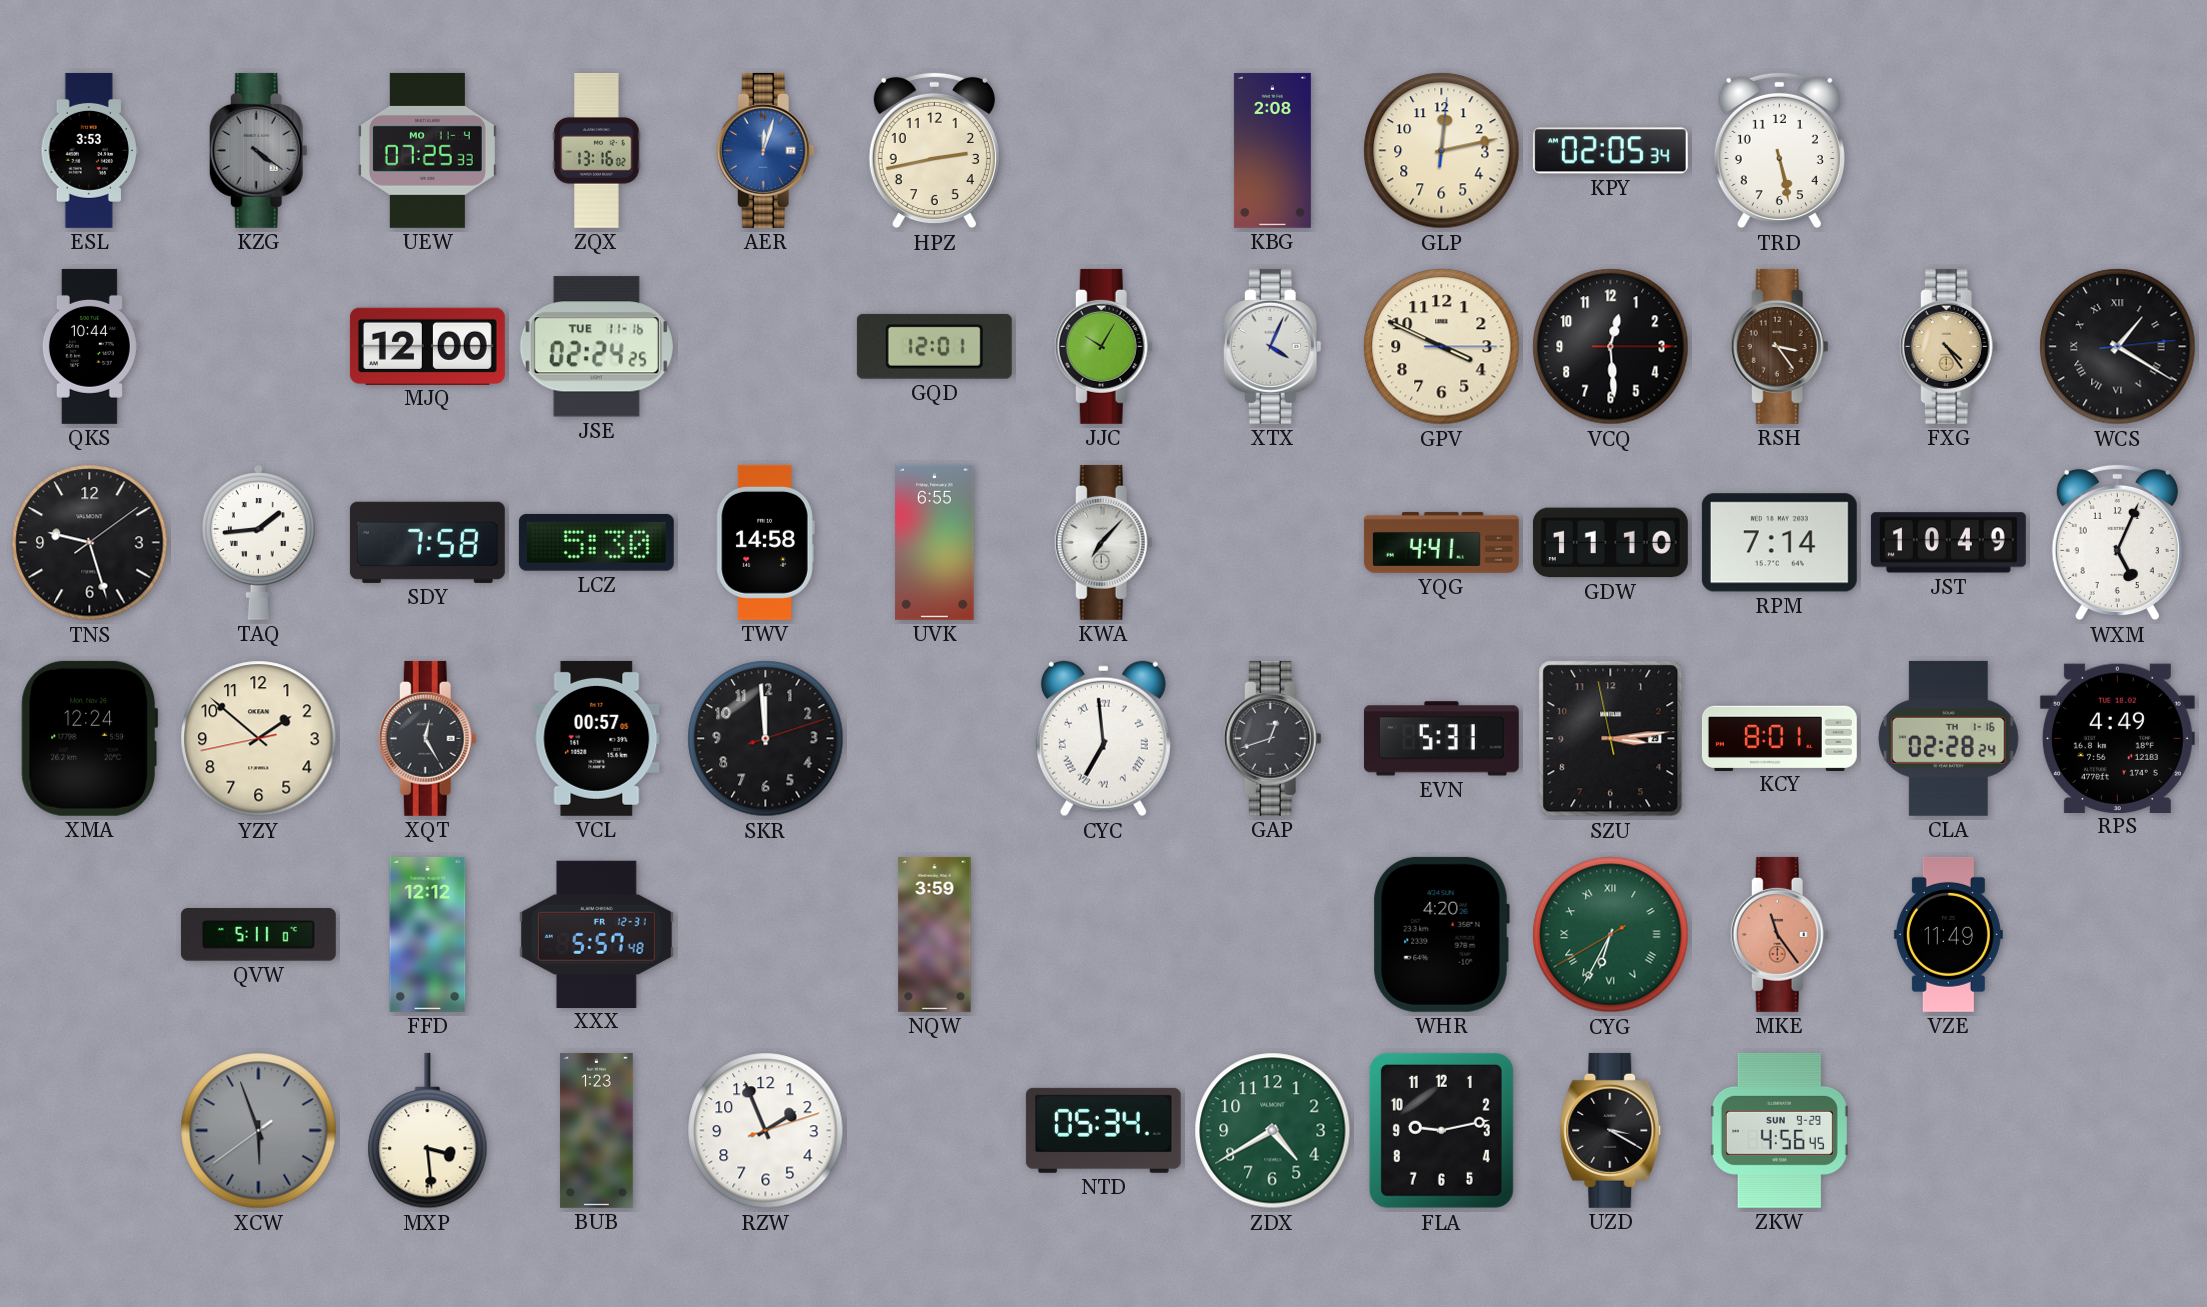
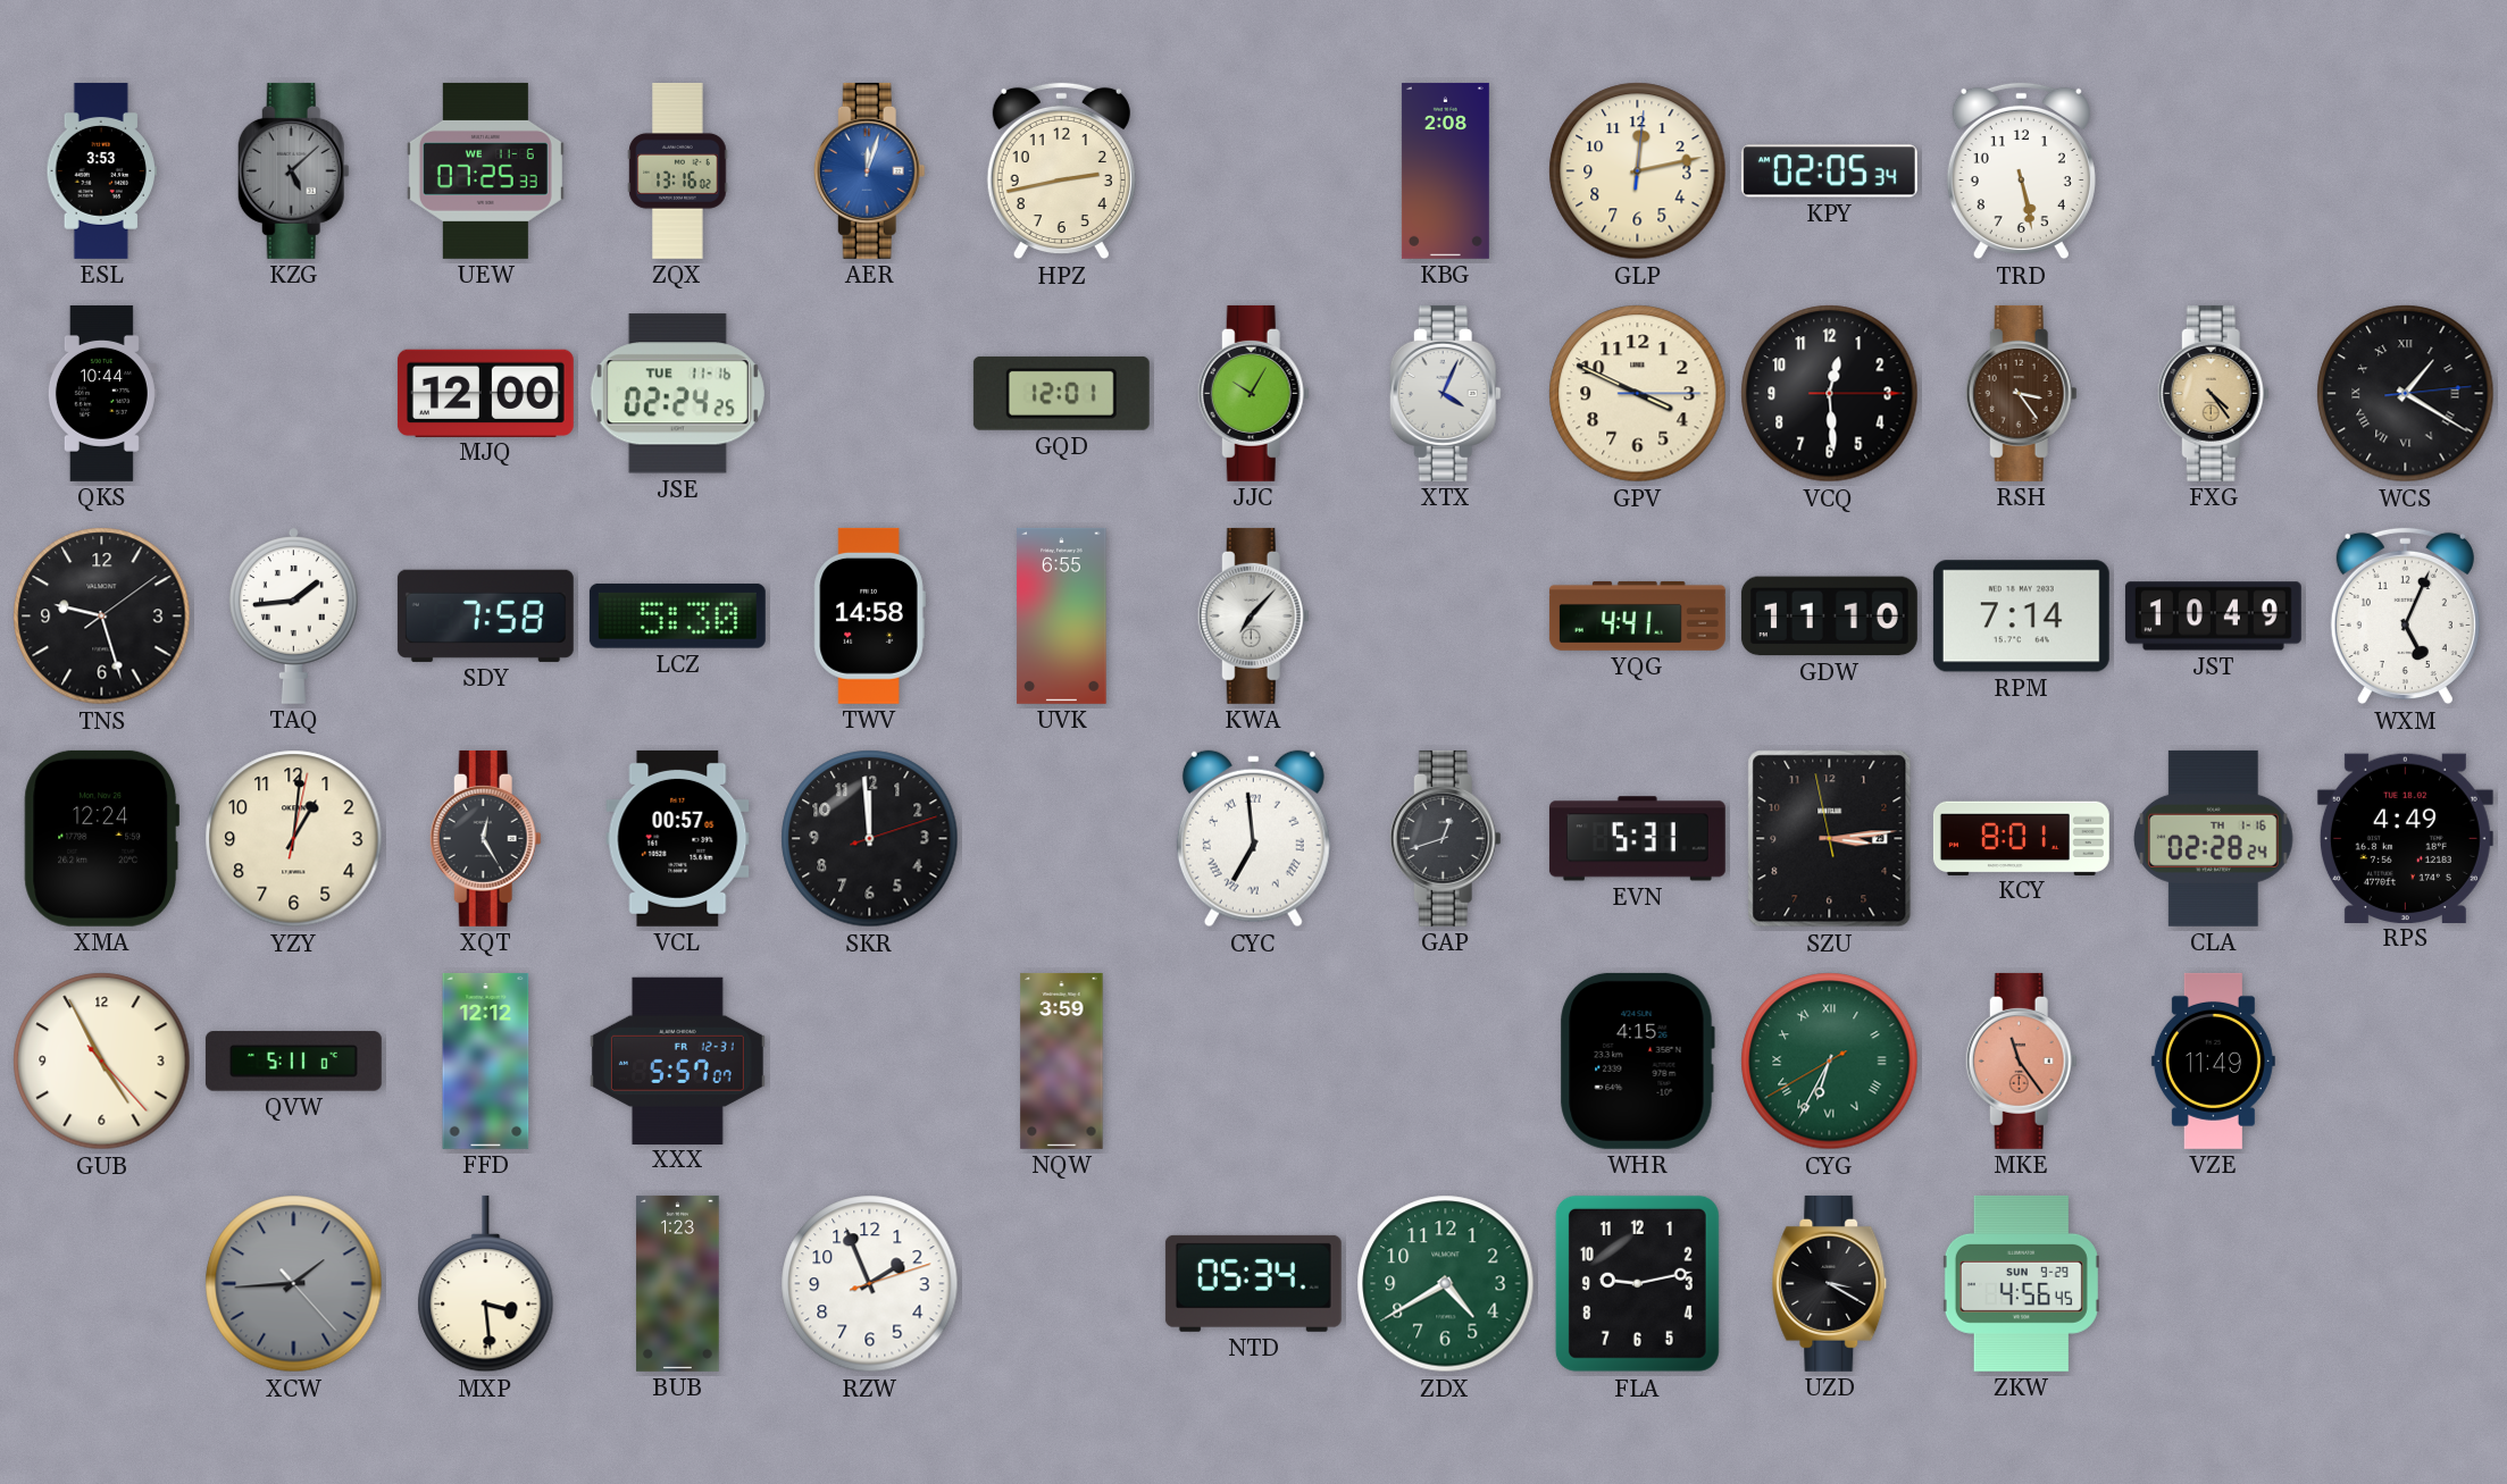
KZG: 4:21 -> 5:08 (293, 170)
UEW date: MO 11-4 -> WE 11-6 (485, 170)
YZY: 1:51 -> 1:01 (294, 839)
GUB: none -> 4:55 (102, 1062)
XXX: 5:57:48 -> 5:57:07 (677, 1060)
WHR: 4:20 -> 4:15 (1637, 1060)
XCW: 5:56 -> 1:44 (294, 1284)
